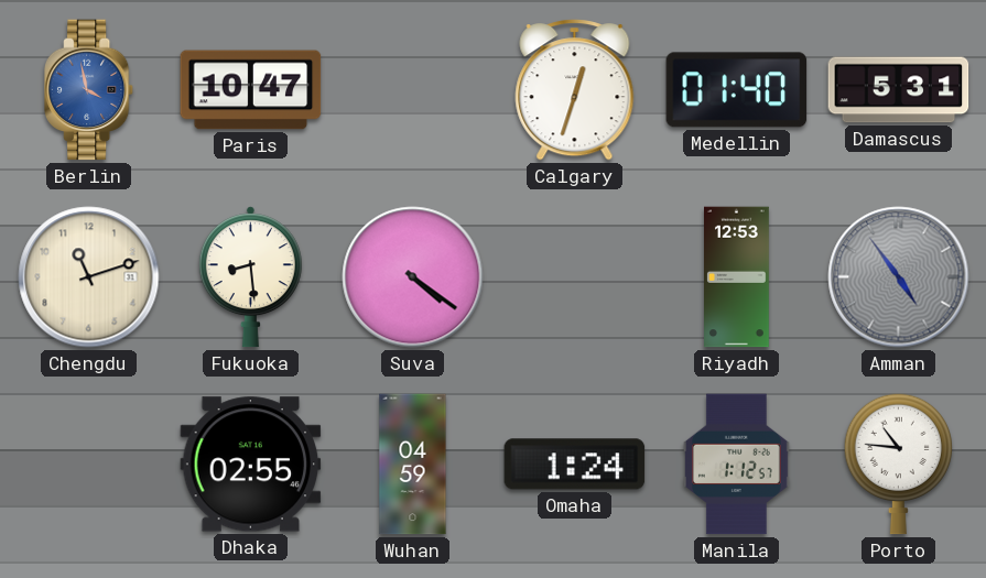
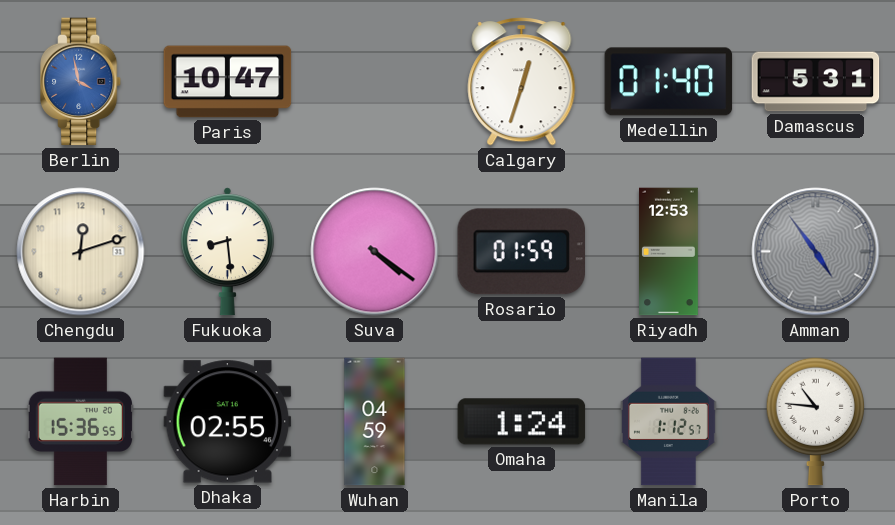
Chengdu: 11:12 -> 12:12 (81, 252)
Rosario: none -> 01:59 (521, 252)
Harbin: none -> 15:36 (80, 422)
